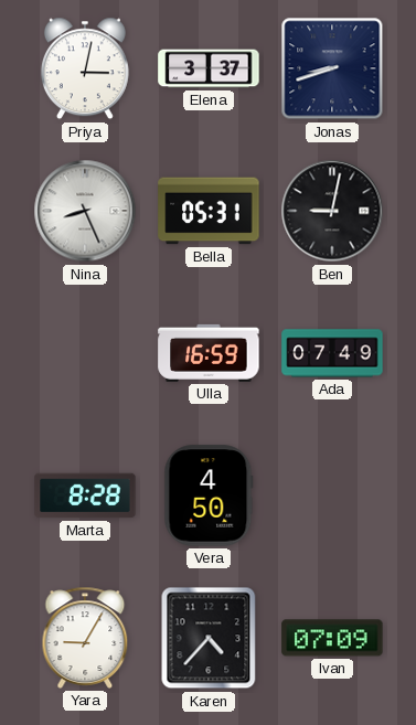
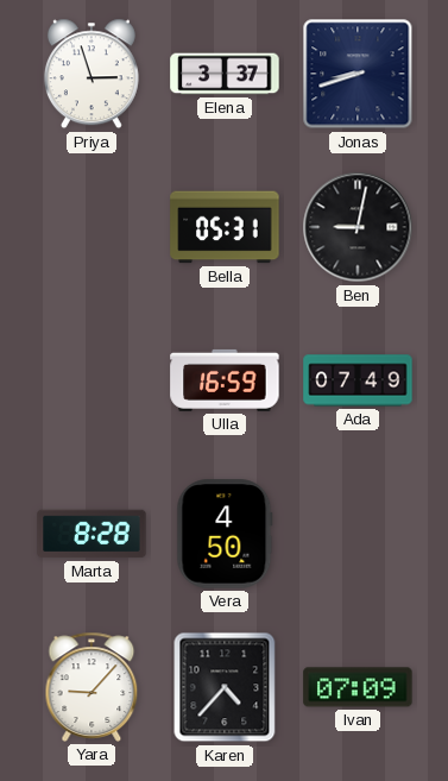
Priya: 3:02 -> 2:57 (92, 74)
Nina: 8:26 -> none (85, 211)
Yara: 9:05 -> 9:07 (92, 687)
